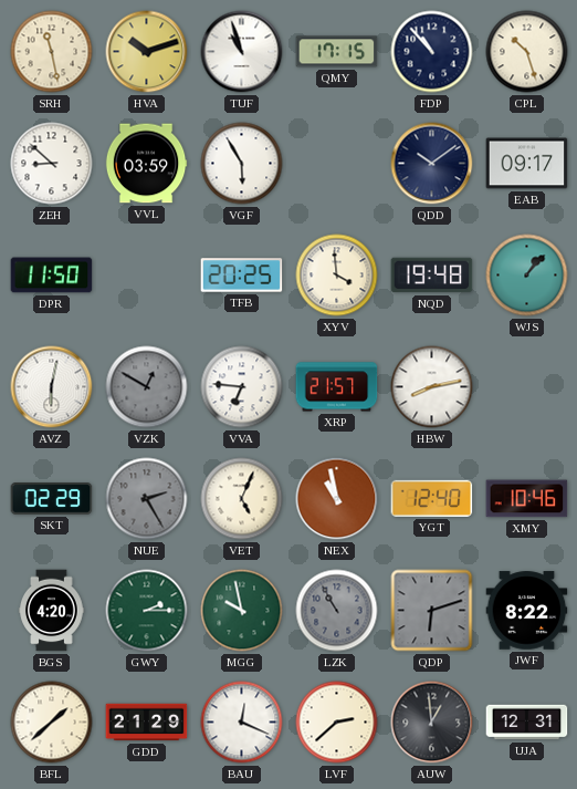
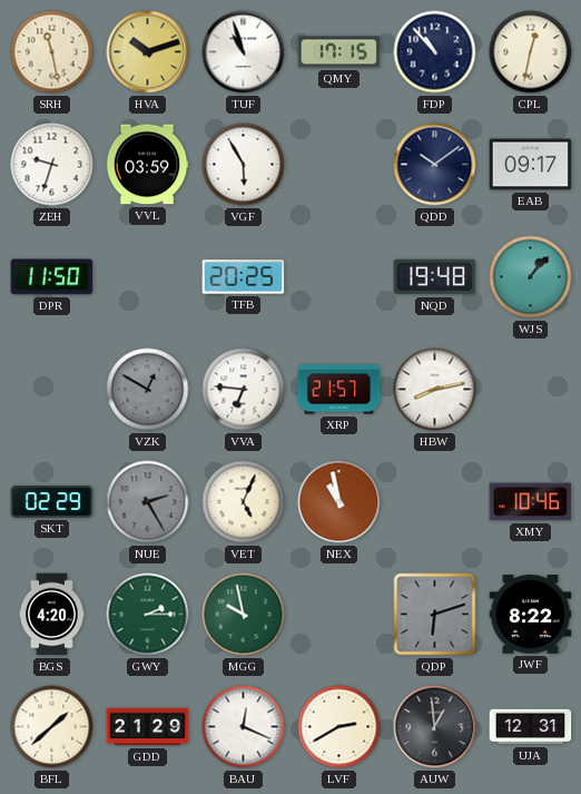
CPL: 10:27 -> 12:32 (531, 52)
ZEH: 8:52 -> 9:33 (52, 165)
XYV: 3:59 -> none (337, 276)
AVZ: 6:02 -> none (52, 387)
YGT: 12:40 -> none (432, 498)
LZK: 10:55 -> none (337, 611)
LVF: 2:38 -> 2:40 (339, 727)
